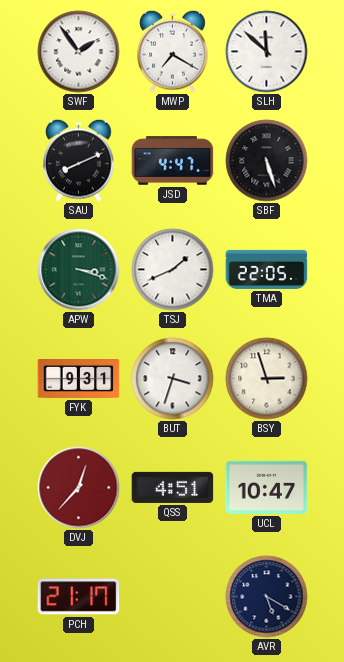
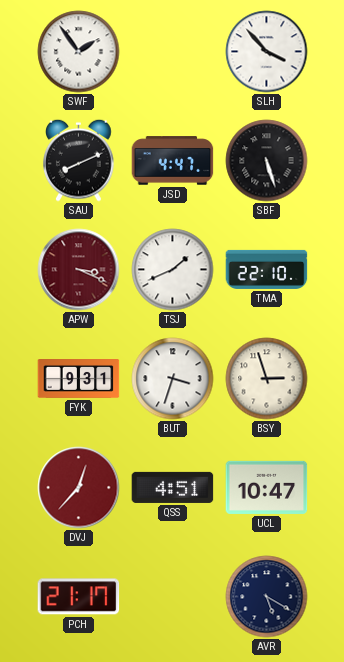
MWP: 7:20 -> none (173, 51)
SLH: 11:52 -> 3:53 (267, 52)
APW: 3:18 -> 3:19 (79, 270)
APW dial: green -> burgundy (79, 270)
TMA: 22:05 -> 22:10 (267, 269)
